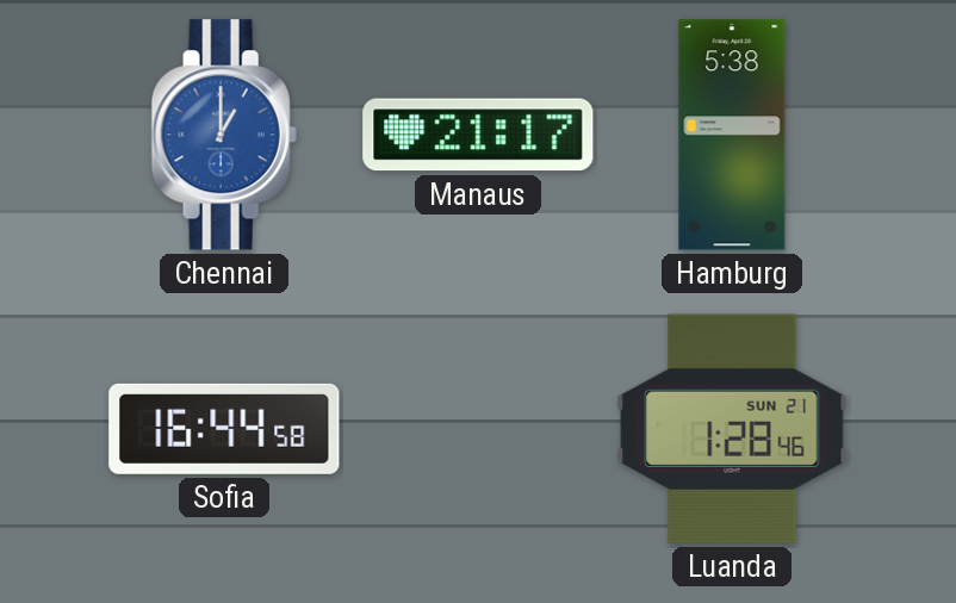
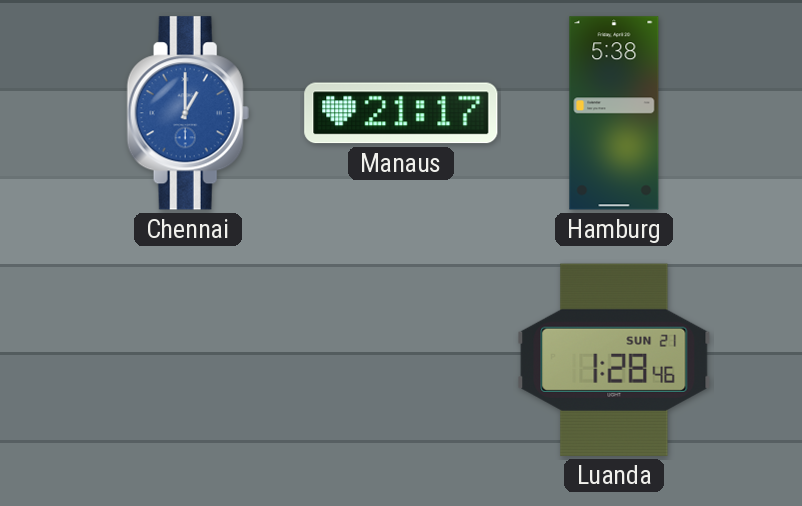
Sofia: 16:44 -> none (224, 429)
